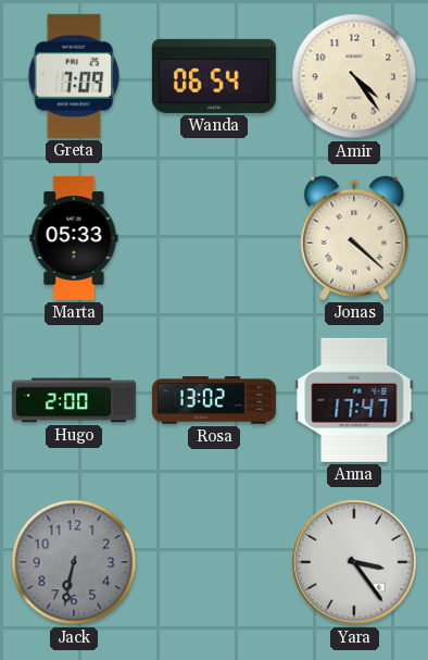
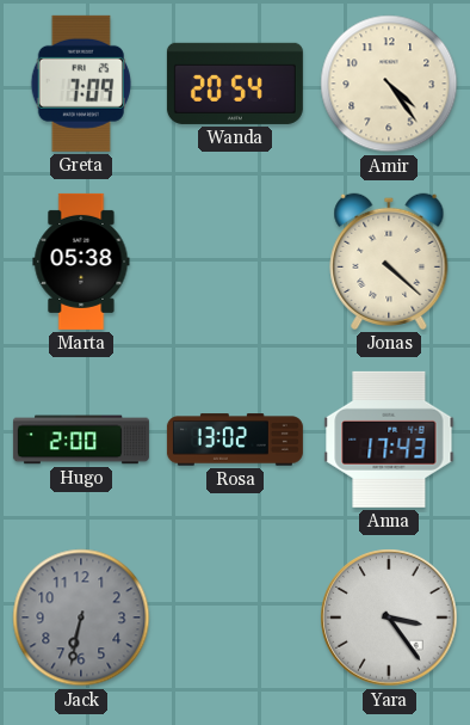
Wanda: 06:54 -> 20:54 (235, 84)
Marta: 05:33 -> 05:38 (81, 262)
Anna: 17:47 -> 17:43 (389, 440)
